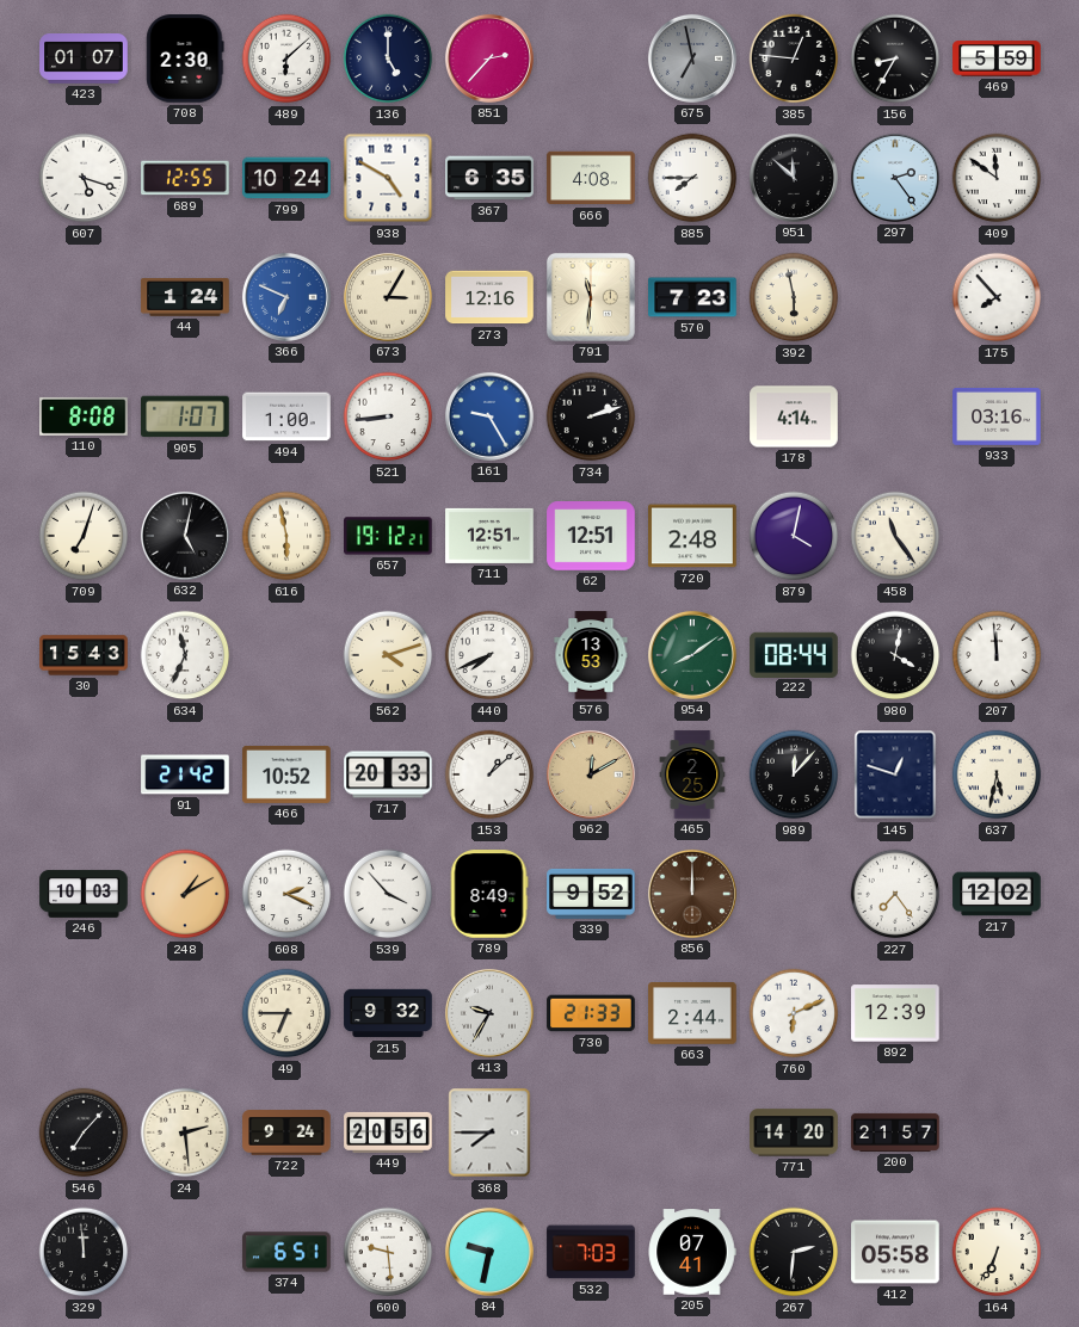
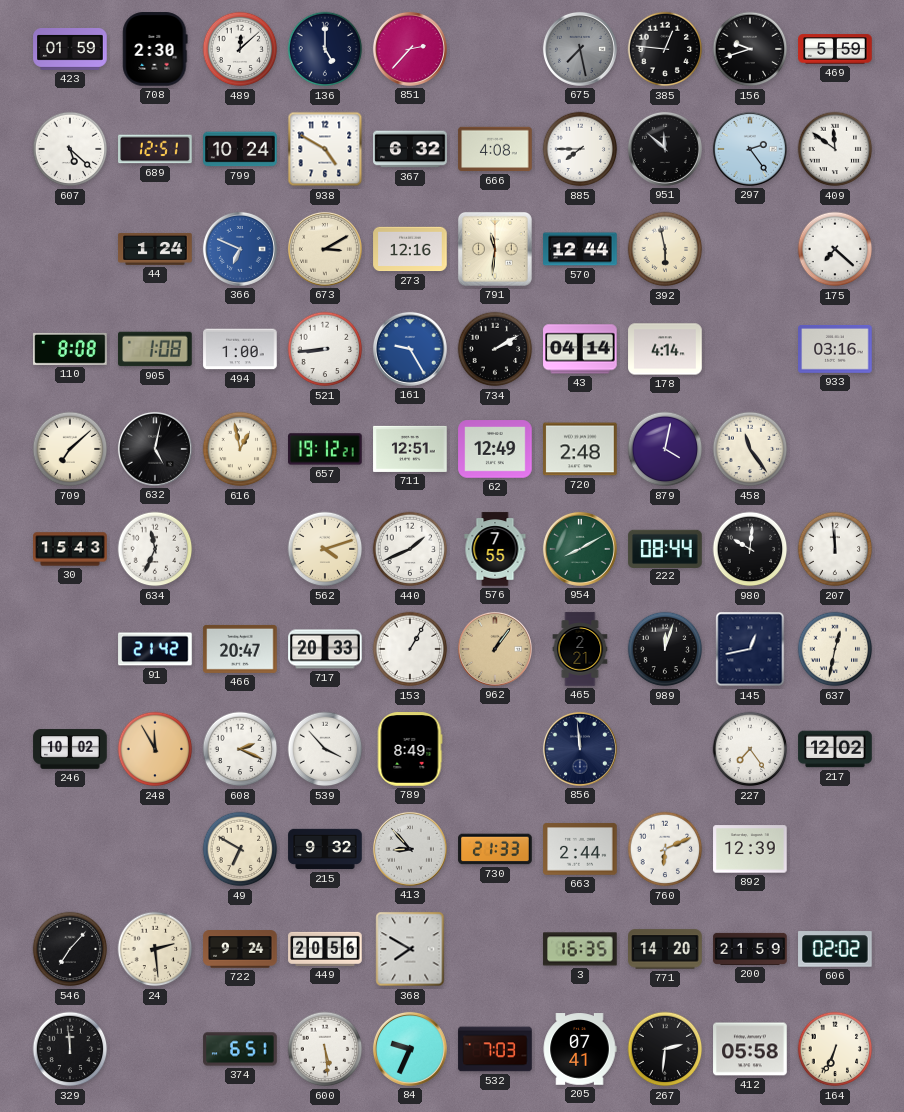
423: 01:07 -> 01:59 (70, 50)
489: 6:08 -> 12:08 (240, 49)
675: 6:58 -> 7:28 (580, 49)
156: 8:35 -> 9:42 (750, 49)
607: 5:18 -> 5:22 (70, 149)
689: 12:55 -> 12:51 (155, 149)
367: 6:35 -> 6:32 (410, 149)
673: 3:05 -> 3:10 (325, 249)
570: 7:23 -> 12:44 (580, 249)
175: 7:53 -> 7:22 (835, 249)
905: 1:07 -> 1:08 (155, 349)
734: 2:12 -> 2:10 (495, 349)
43: none -> 04:14 (580, 349)
709: 7:03 -> 7:08 (70, 449)
616: 5:58 -> 12:58 (240, 449)
62: 12:51 -> 12:49 (495, 449)
440: 7:41 -> 1:41 (410, 549)
576: 13:53 -> 7:55 (495, 549)
954: 8:09 -> 8:10 (580, 549)
980: 4:02 -> 10:01 (750, 549)
466: 10:52 -> 20:47 (240, 649)
153: 1:08 -> 1:05 (410, 649)
962: 12:10 -> 1:06 (495, 649)
465: 2:25 -> 2:21 (580, 649)
989: 12:07 -> 12:03 (665, 649)
145: 12:48 -> 12:43 (750, 649)
637: 5:32 -> 12:32 (835, 649)
246: 10:03 -> 10:02 (70, 749)
248: 1:10 -> 11:55 (155, 749)
339: 9:52 -> none (591, 894)
856: 12:00 -> 11:59 (580, 749)
856 dial: brown -> navy (580, 749)
49: 6:45 -> 6:50 (240, 849)
413: 9:35 -> 8:53 (410, 849)
368: 7:45 -> 7:50 (410, 949)
3: none -> 16:35 (580, 949)
200: 21:57 -> 21:59 (750, 949)
606: none -> 02:02 (835, 949)
600: 9:29 -> 5:29 (325, 1049)
84: 9:32 -> 9:34 (410, 1049)
